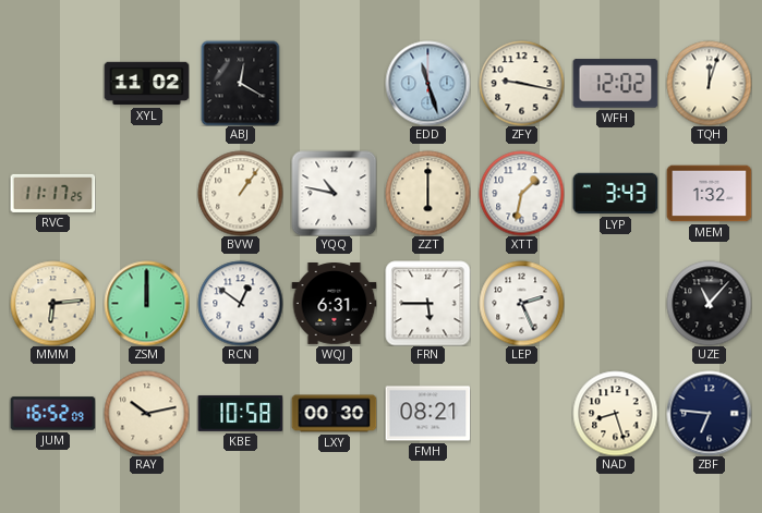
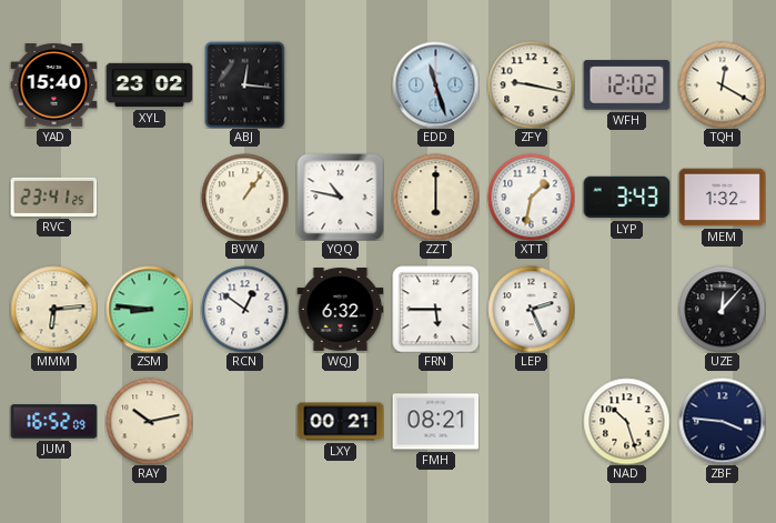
YAD: none -> 15:40 (53, 86)
XYL: 11:02 -> 23:02 (149, 86)
ABJ: 12:20 -> 12:16 (245, 84)
TQH: 12:03 -> 12:20 (722, 84)
RVC: 11:17 -> 23:41 (53, 197)
ZSM: 12:00 -> 8:46 (149, 309)
WQJ: 6:31 -> 6:32 (340, 310)
UZE: 11:07 -> 12:07 (722, 309)
KBE: 10:58 -> none (240, 413)
LXY: 00:30 -> 00:21 (340, 422)
NAD: 8:27 -> 10:27 (626, 421)
ZBF: 6:46 -> 3:46 (722, 421)
